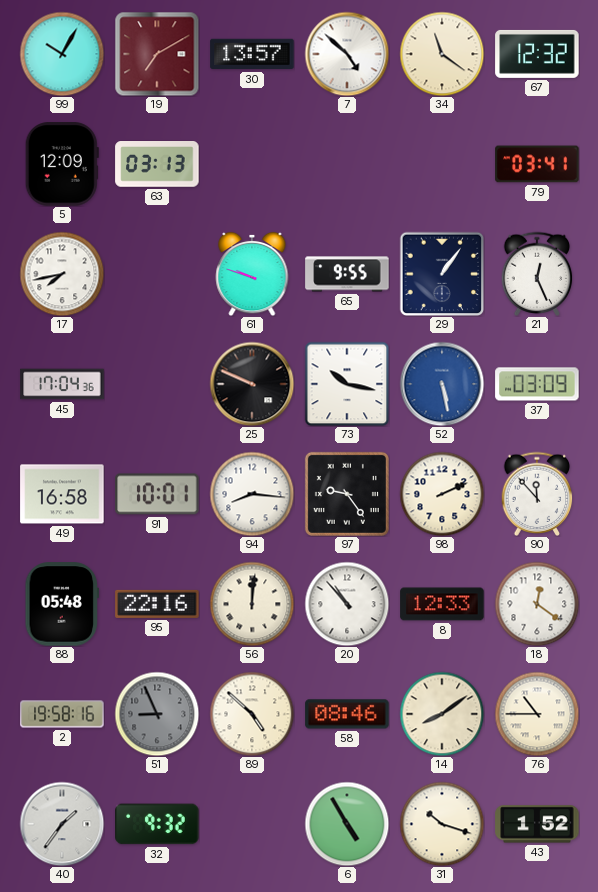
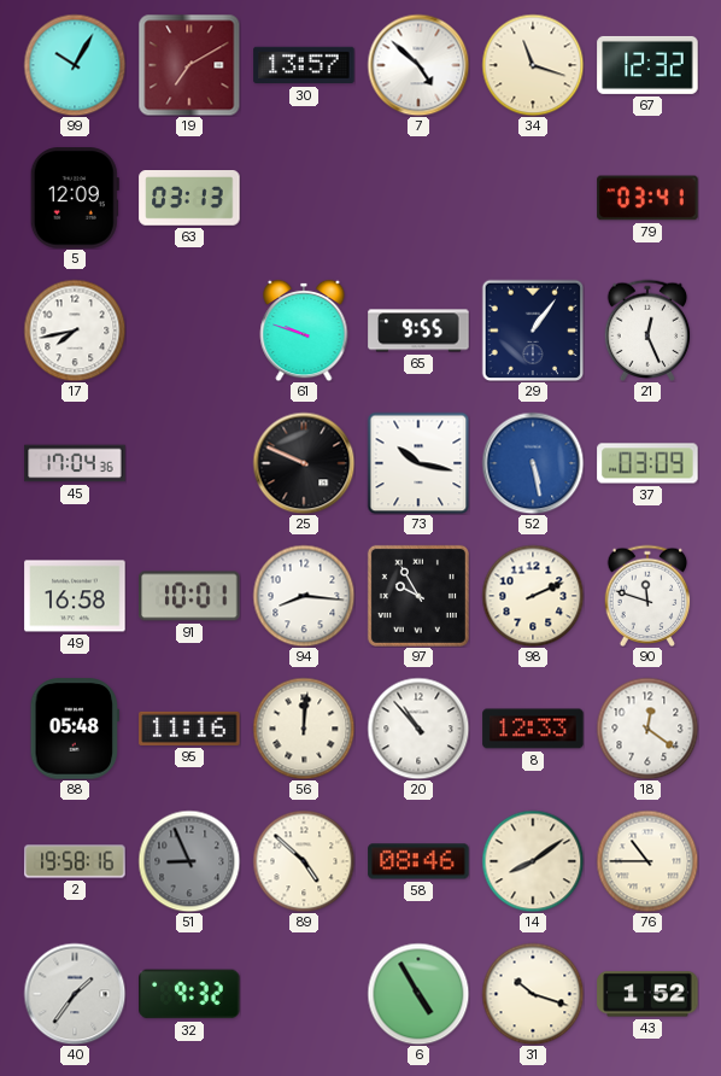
34: 11:21 -> 11:18 (533, 65)
97: 9:24 -> 9:55 (418, 596)
90: 11:53 -> 11:48 (647, 595)
95: 22:16 -> 11:16 (189, 729)
